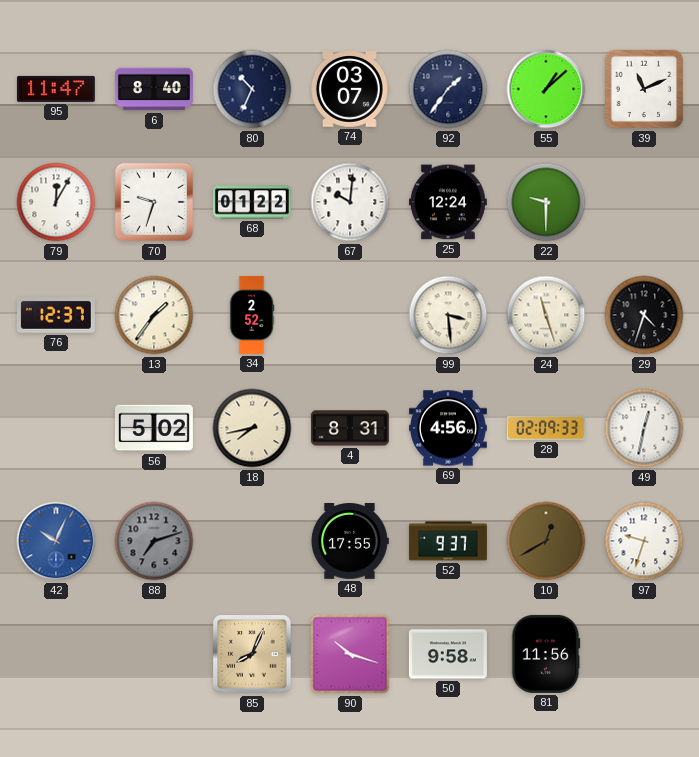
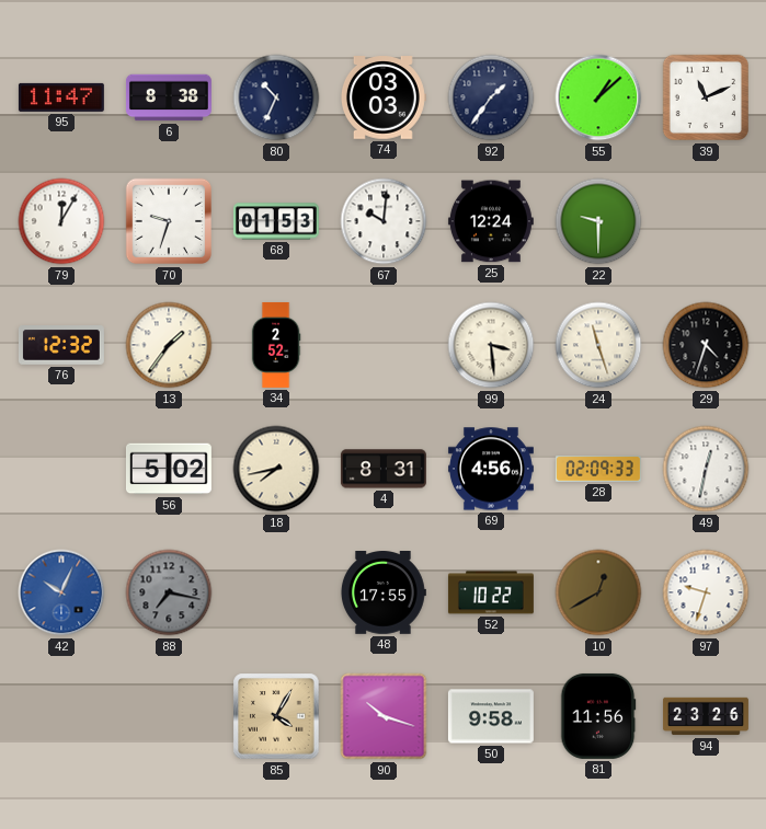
6: 8:40 -> 8:38 (169, 97)
74: 03:07 -> 03:03 (382, 97)
68: 01:22 -> 01:53 (276, 221)
76: 12:37 -> 12:32 (61, 345)
88: 7:12 -> 7:17 (169, 592)
52: 9:37 -> 10:22 (491, 592)
85: 8:04 -> 4:05 (276, 716)
94: none -> 23:26 (706, 716)
